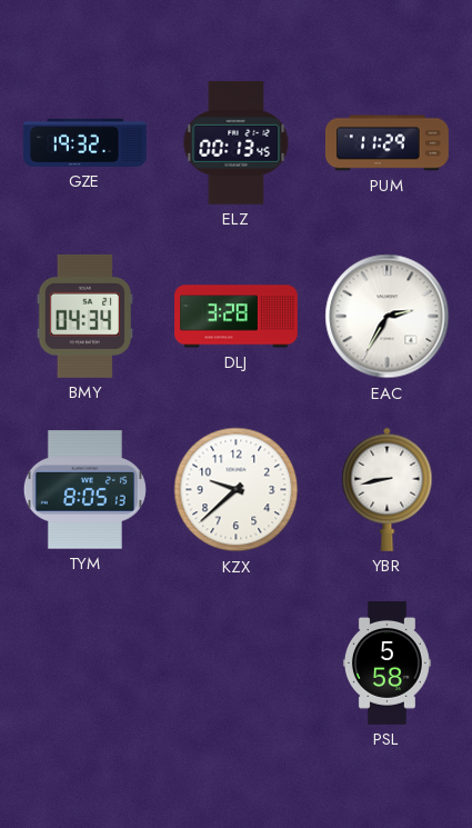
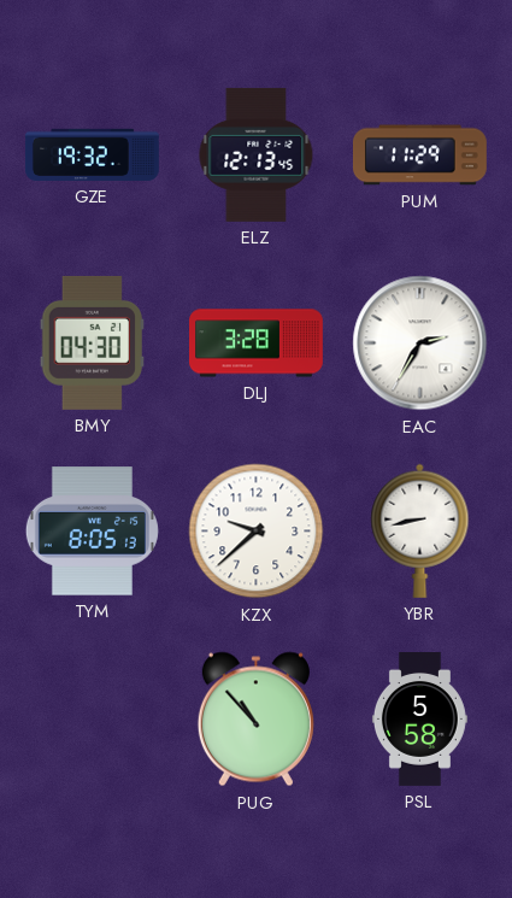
ELZ: 00:13 -> 12:13 (257, 154)
BMY: 04:34 -> 04:30 (93, 342)
PUG: none -> 10:53 (255, 720)
